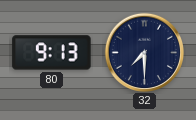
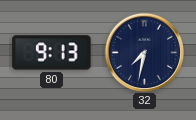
32: 7:30 -> 7:32 (144, 52)
